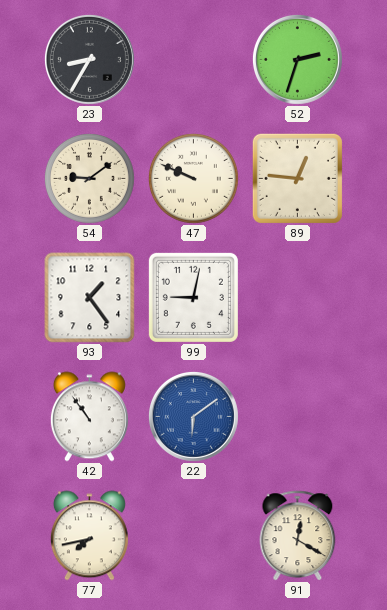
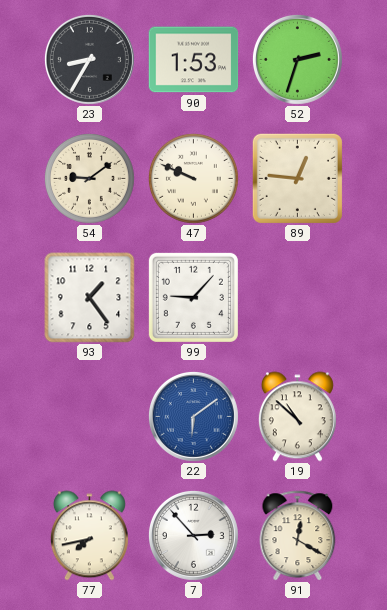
90: none -> 1:53 (194, 60)
99: 9:02 -> 9:07 (193, 297)
42: 10:54 -> none (89, 417)
19: none -> 10:52 (297, 417)
7: none -> 2:53 (193, 535)
